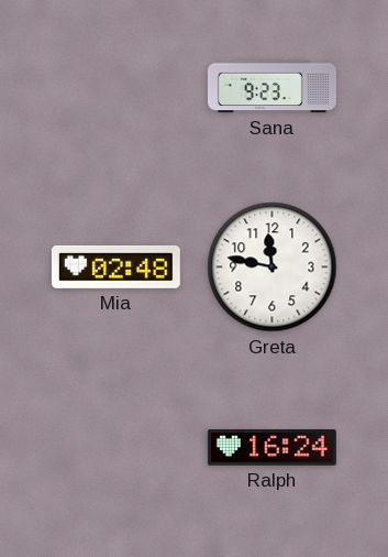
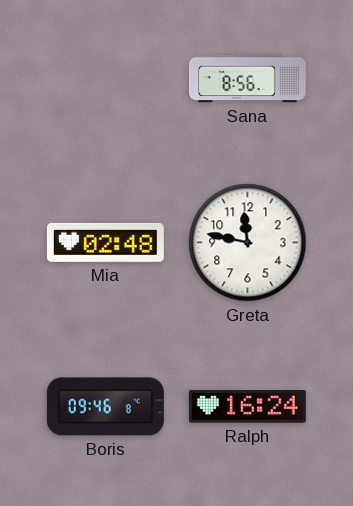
Sana: 9:23 -> 8:56 (247, 79)
Boris: none -> 09:46 (105, 407)
